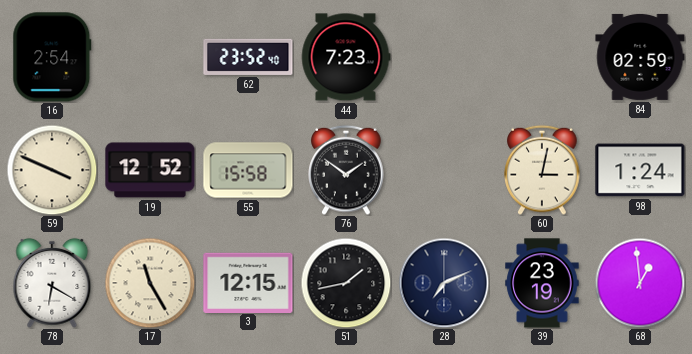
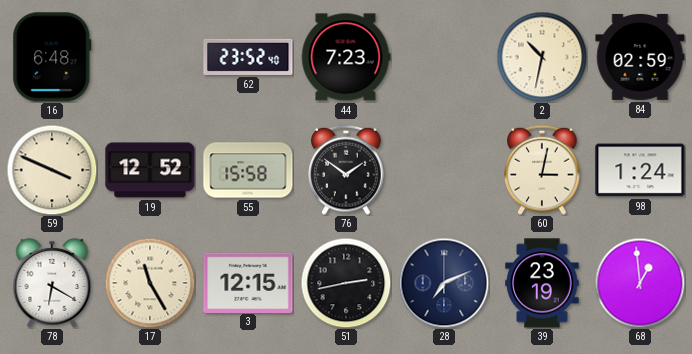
16: 2:54 -> 6:48 (52, 57)
2: none -> 10:32 (542, 57)
51: 1:43 -> 2:43 (346, 283)
